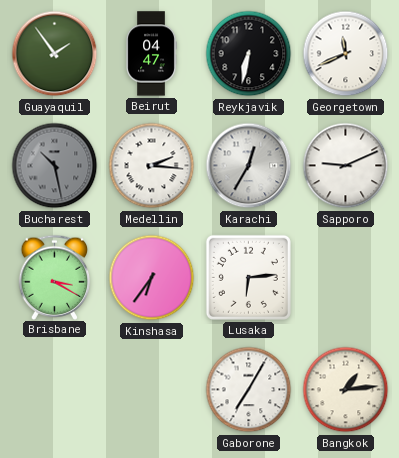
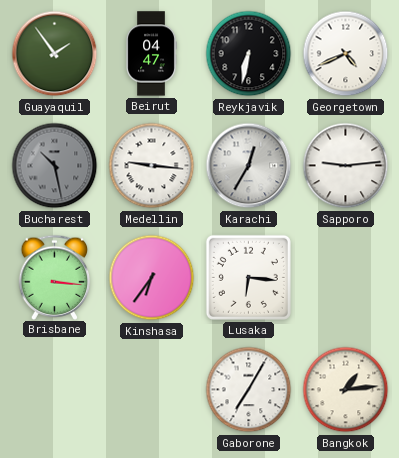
Georgetown: 11:41 -> 4:41 (346, 54)
Medellin: 2:16 -> 9:16 (152, 166)
Sapporo: 9:11 -> 9:14 (346, 166)
Brisbane: 3:20 -> 3:16 (55, 277)
Lusaka: 6:14 -> 6:16 (248, 277)
